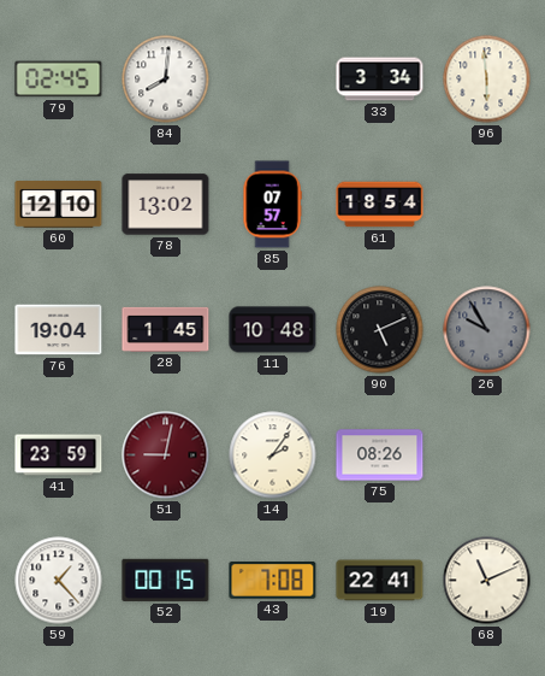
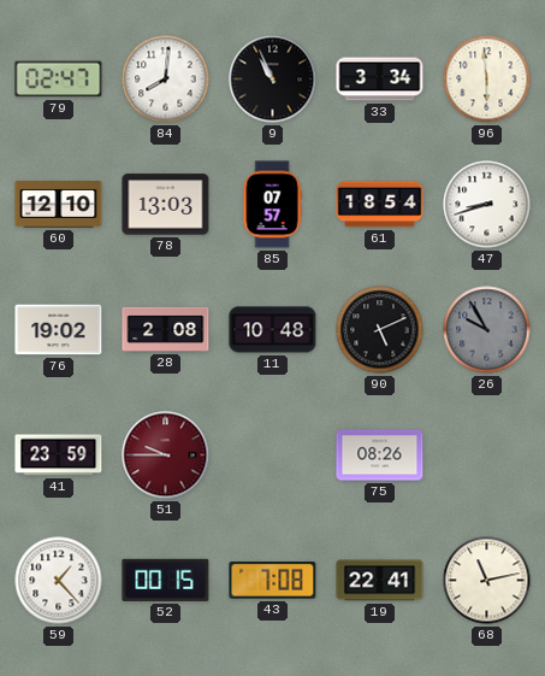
79: 02:45 -> 02:47 (59, 80)
9: none -> 10:56 (273, 80)
78: 13:02 -> 13:03 (166, 205)
47: none -> 8:42 (487, 205)
76: 19:04 -> 19:02 (59, 330)
28: 1:45 -> 2:08 (166, 329)
51: 9:02 -> 9:45 (166, 455)
14: 2:06 -> none (273, 455)
68: 11:11 -> 11:13 (487, 581)
